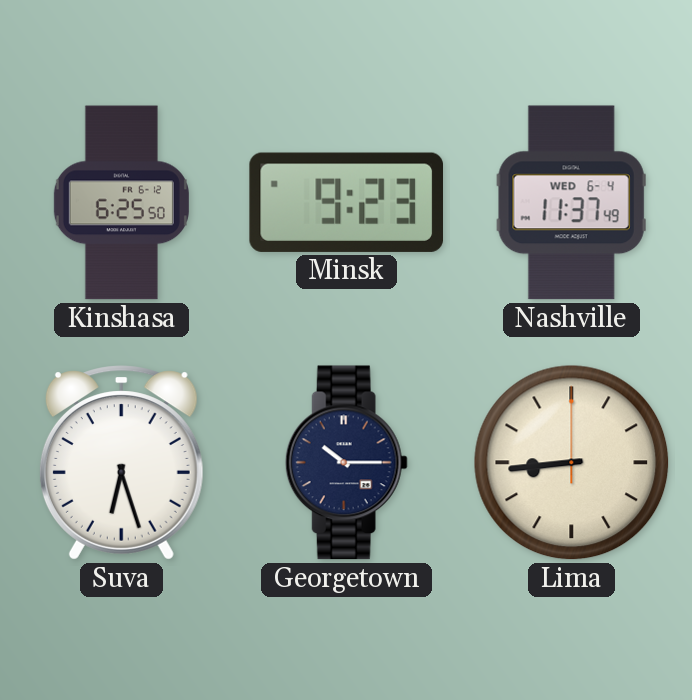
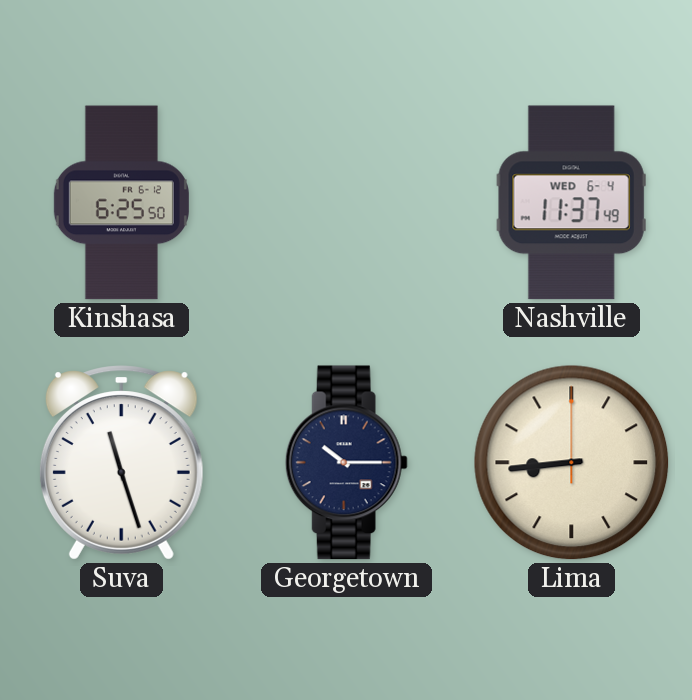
Minsk: 9:23 -> none (346, 202)
Suva: 6:27 -> 11:27 (121, 463)
